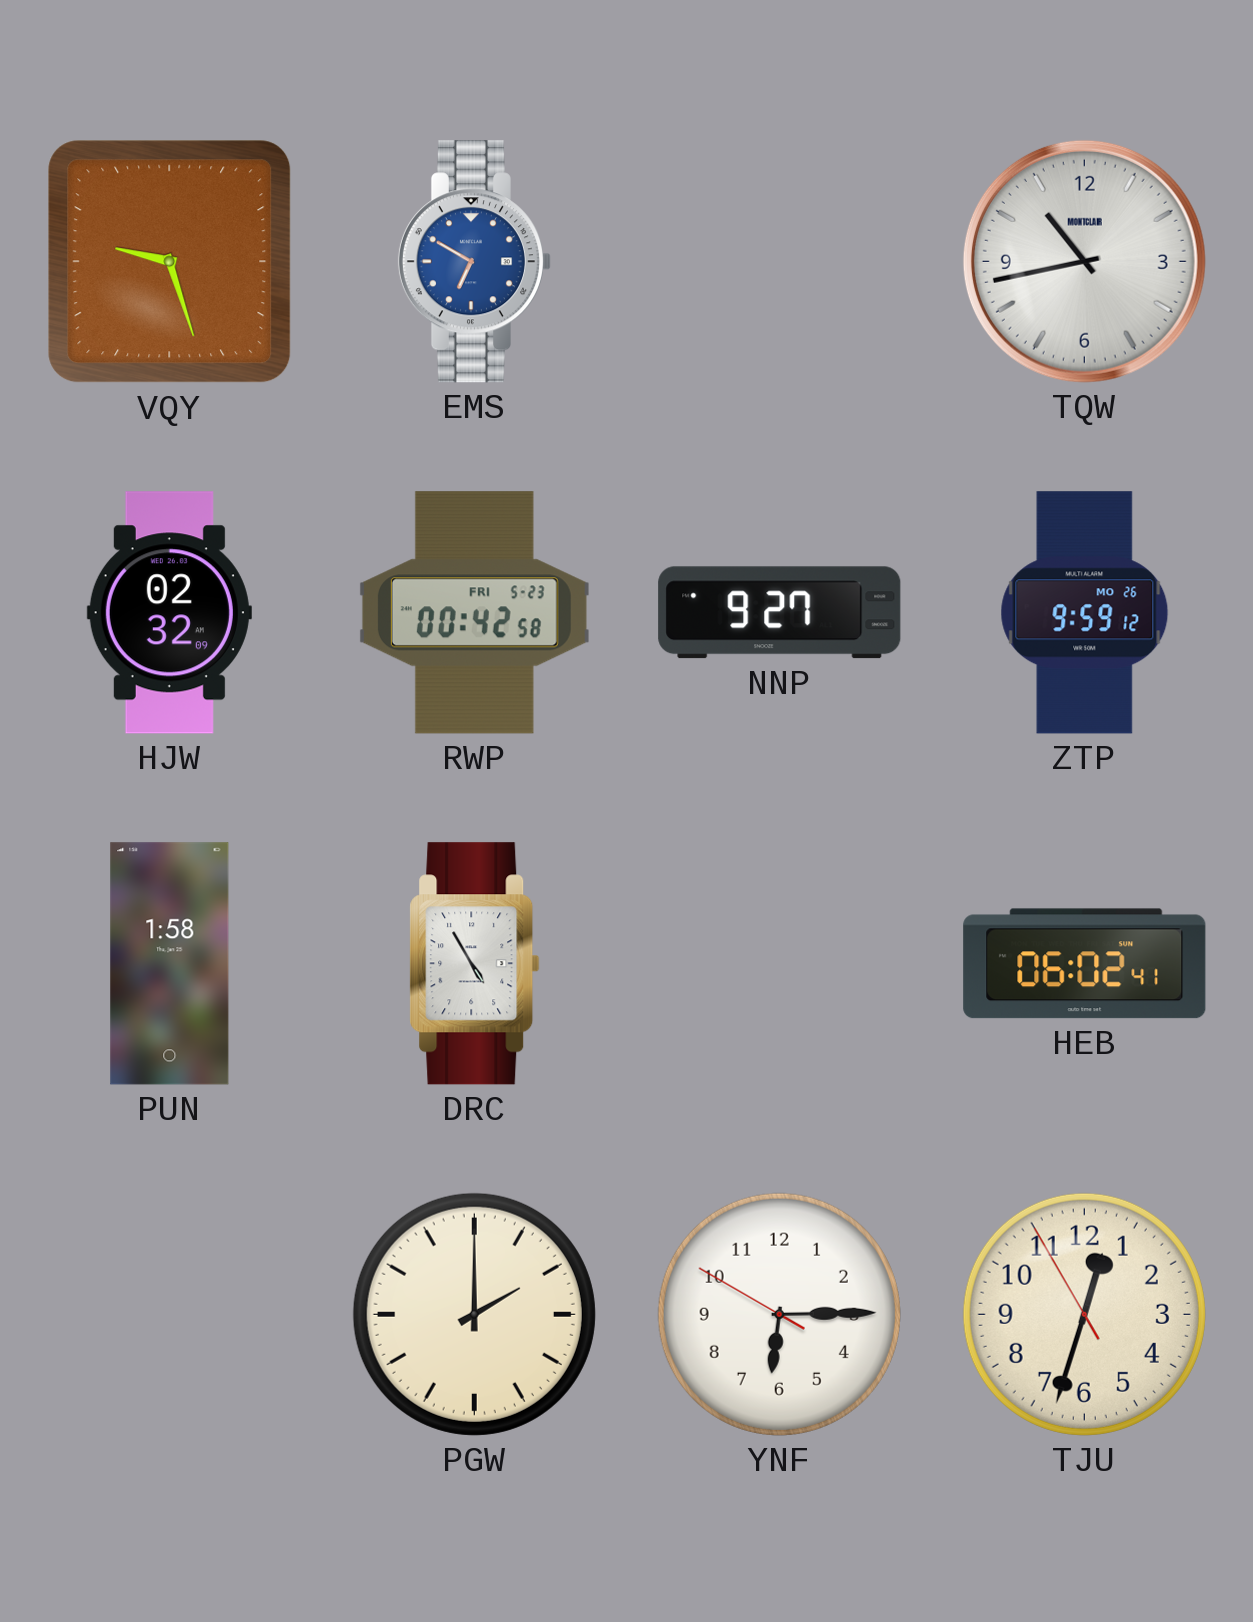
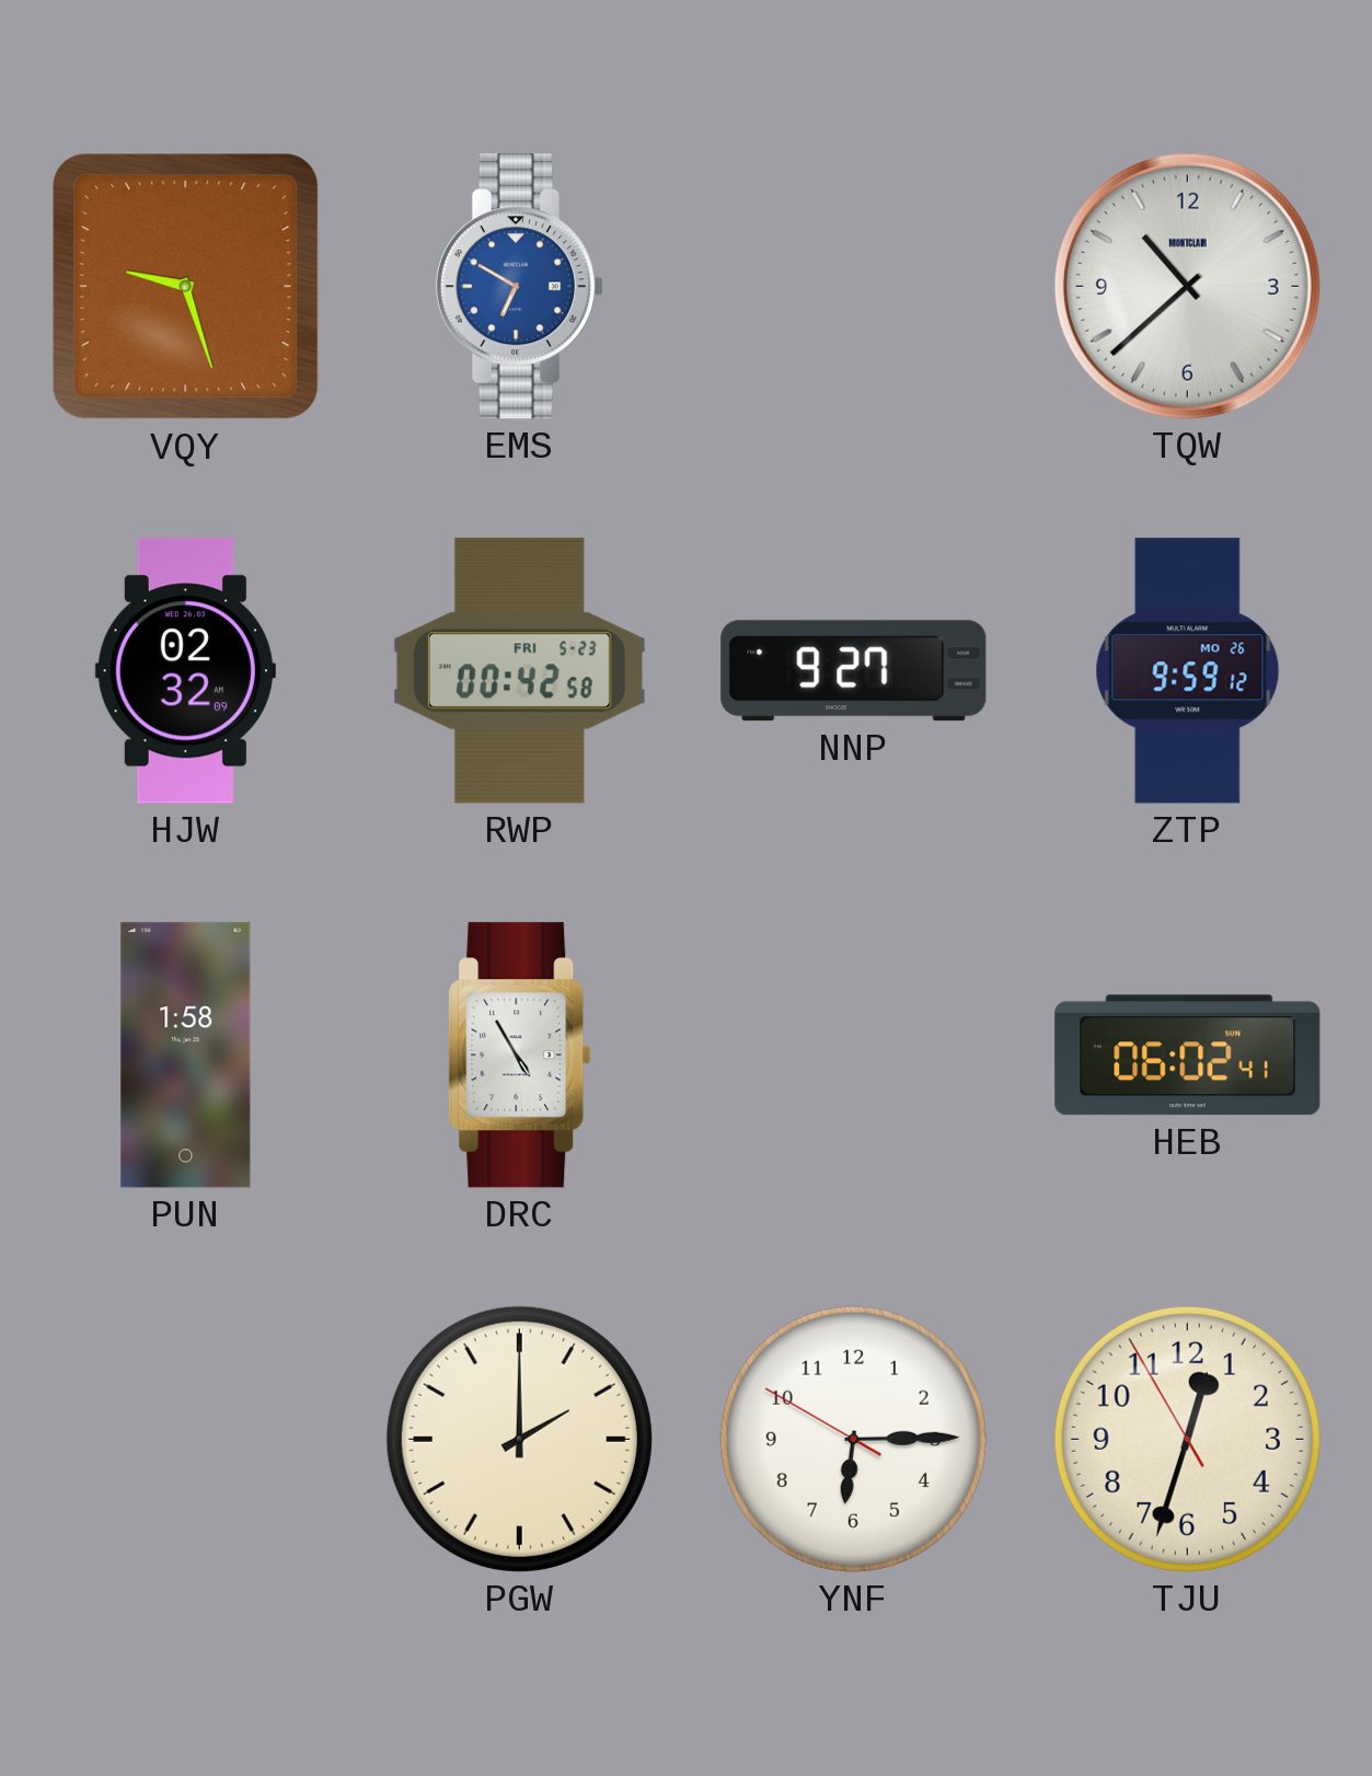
TQW: 10:43 -> 10:38 (1187, 286)
